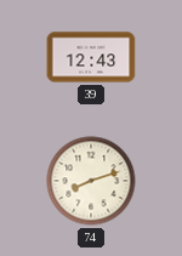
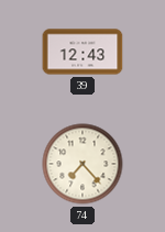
74: 8:12 -> 7:23 (82, 164)
